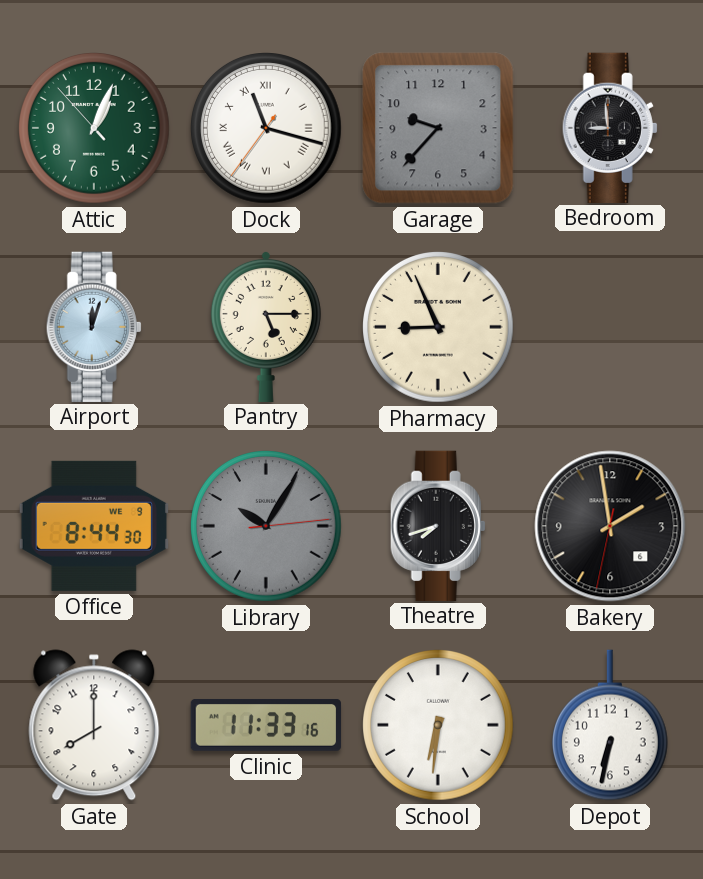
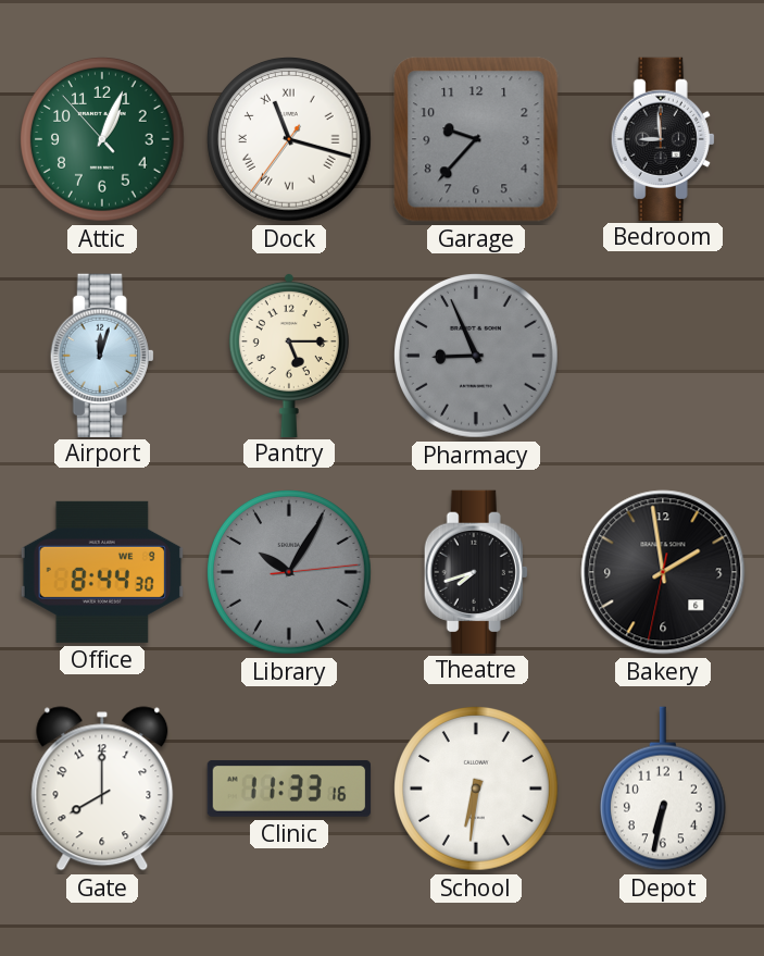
Pharmacy dial: cream -> grey (477, 357)
